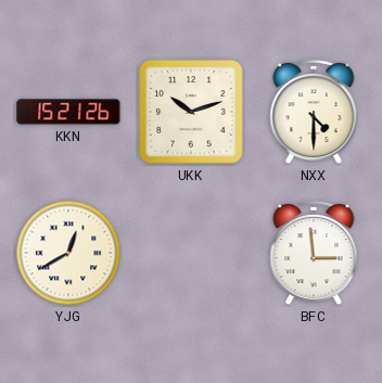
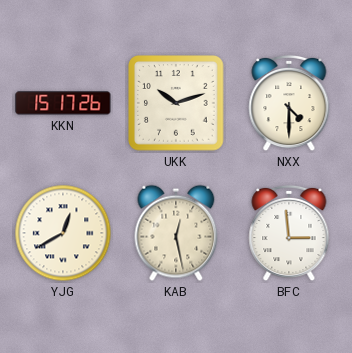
KKN: 15:21 -> 15:17 (63, 103)
KAB: none -> 12:28 (176, 233)
